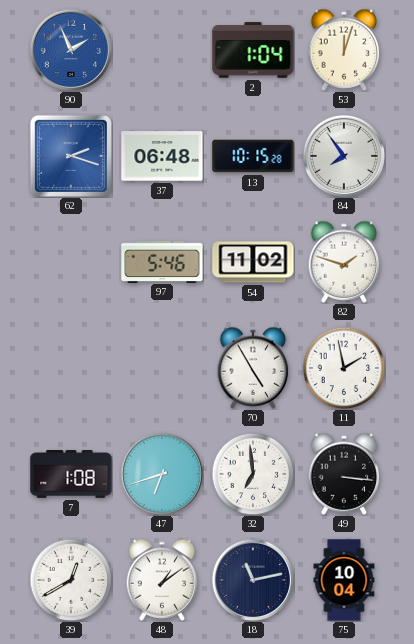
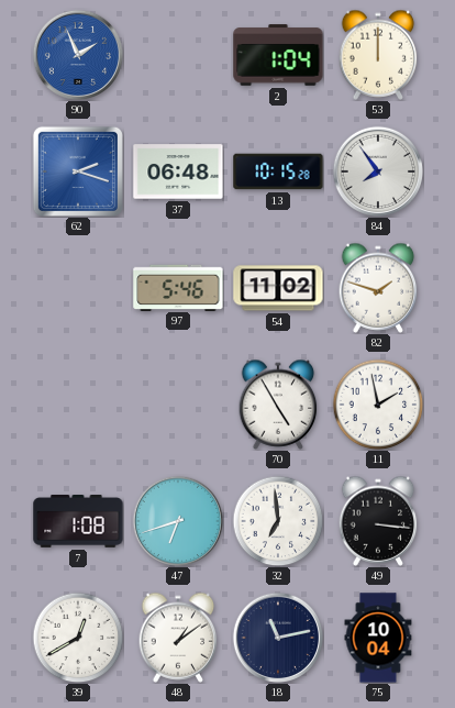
53: 12:03 -> 12:00 (378, 55)
